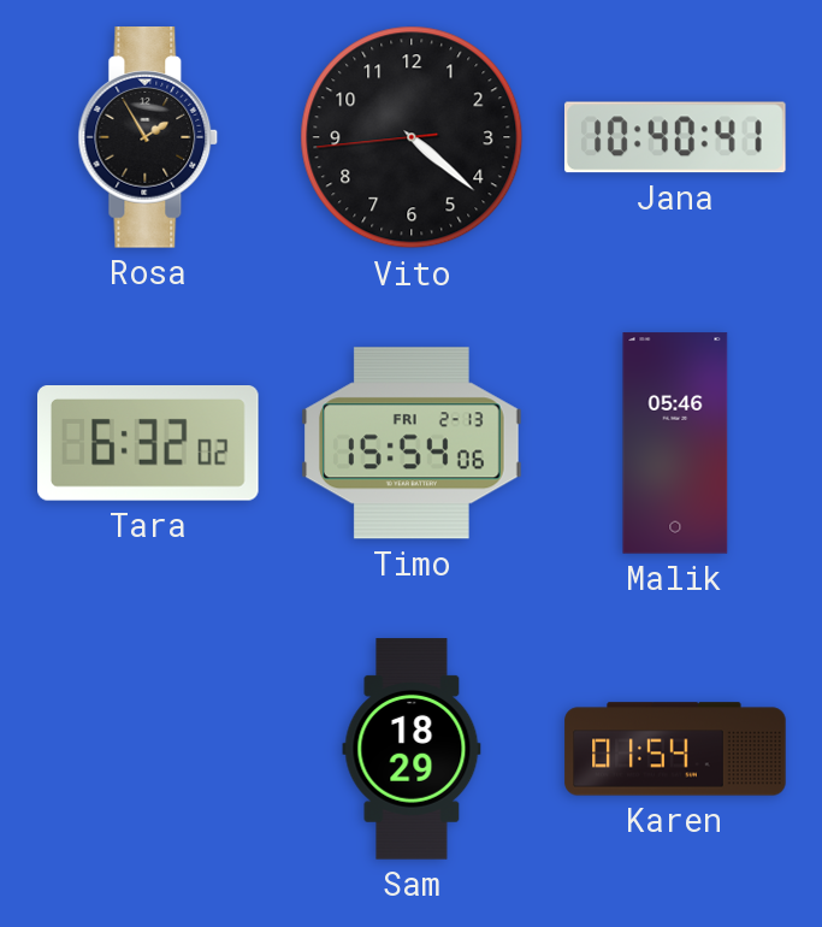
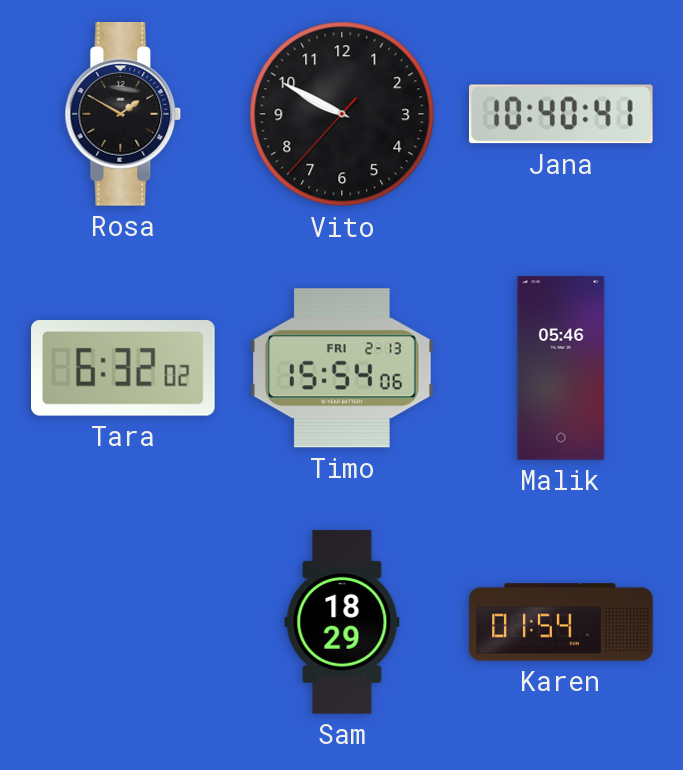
Rosa: 1:55 -> 1:50 (123, 114)
Vito: 4:21 -> 9:49 (342, 114)
